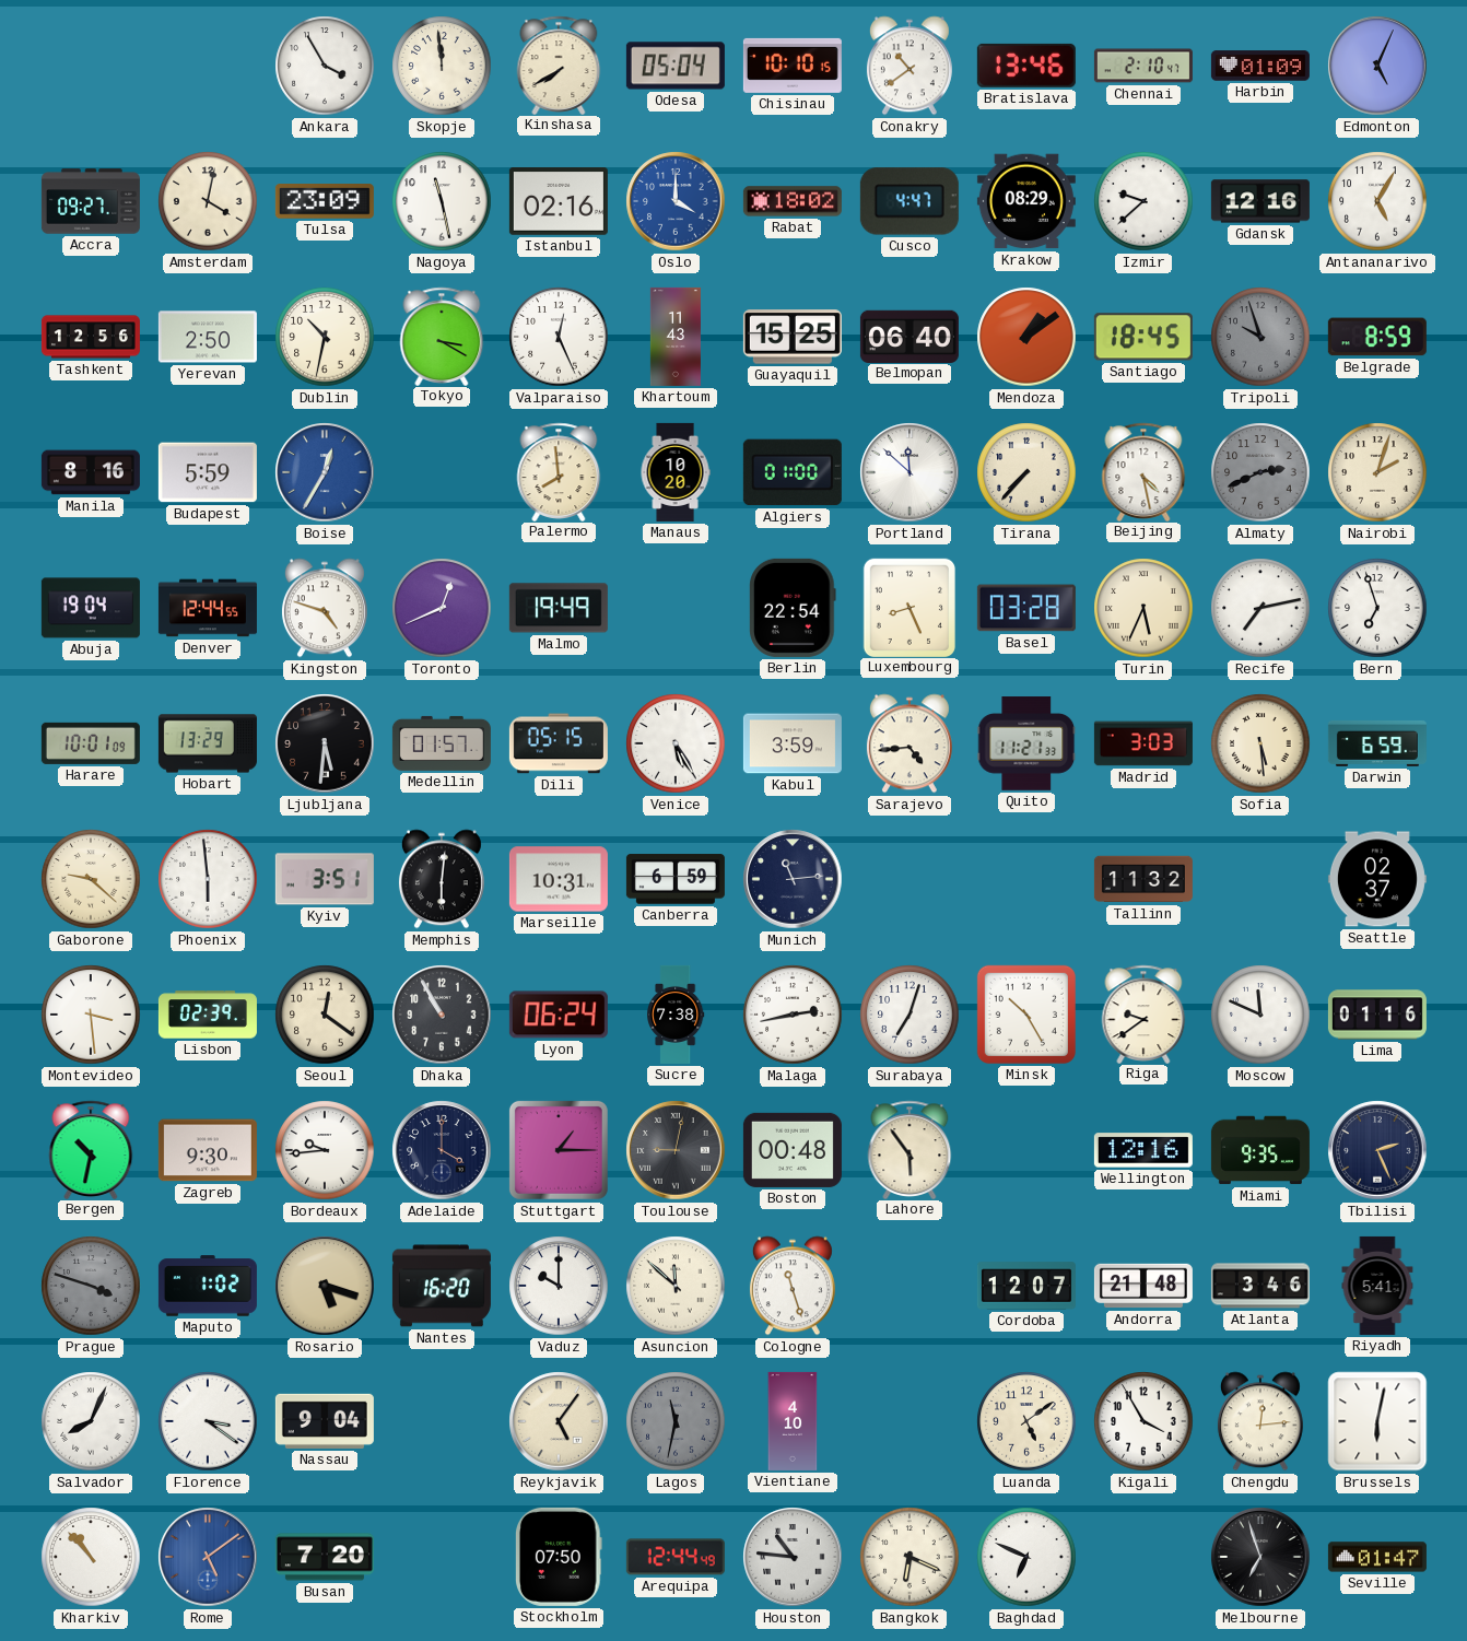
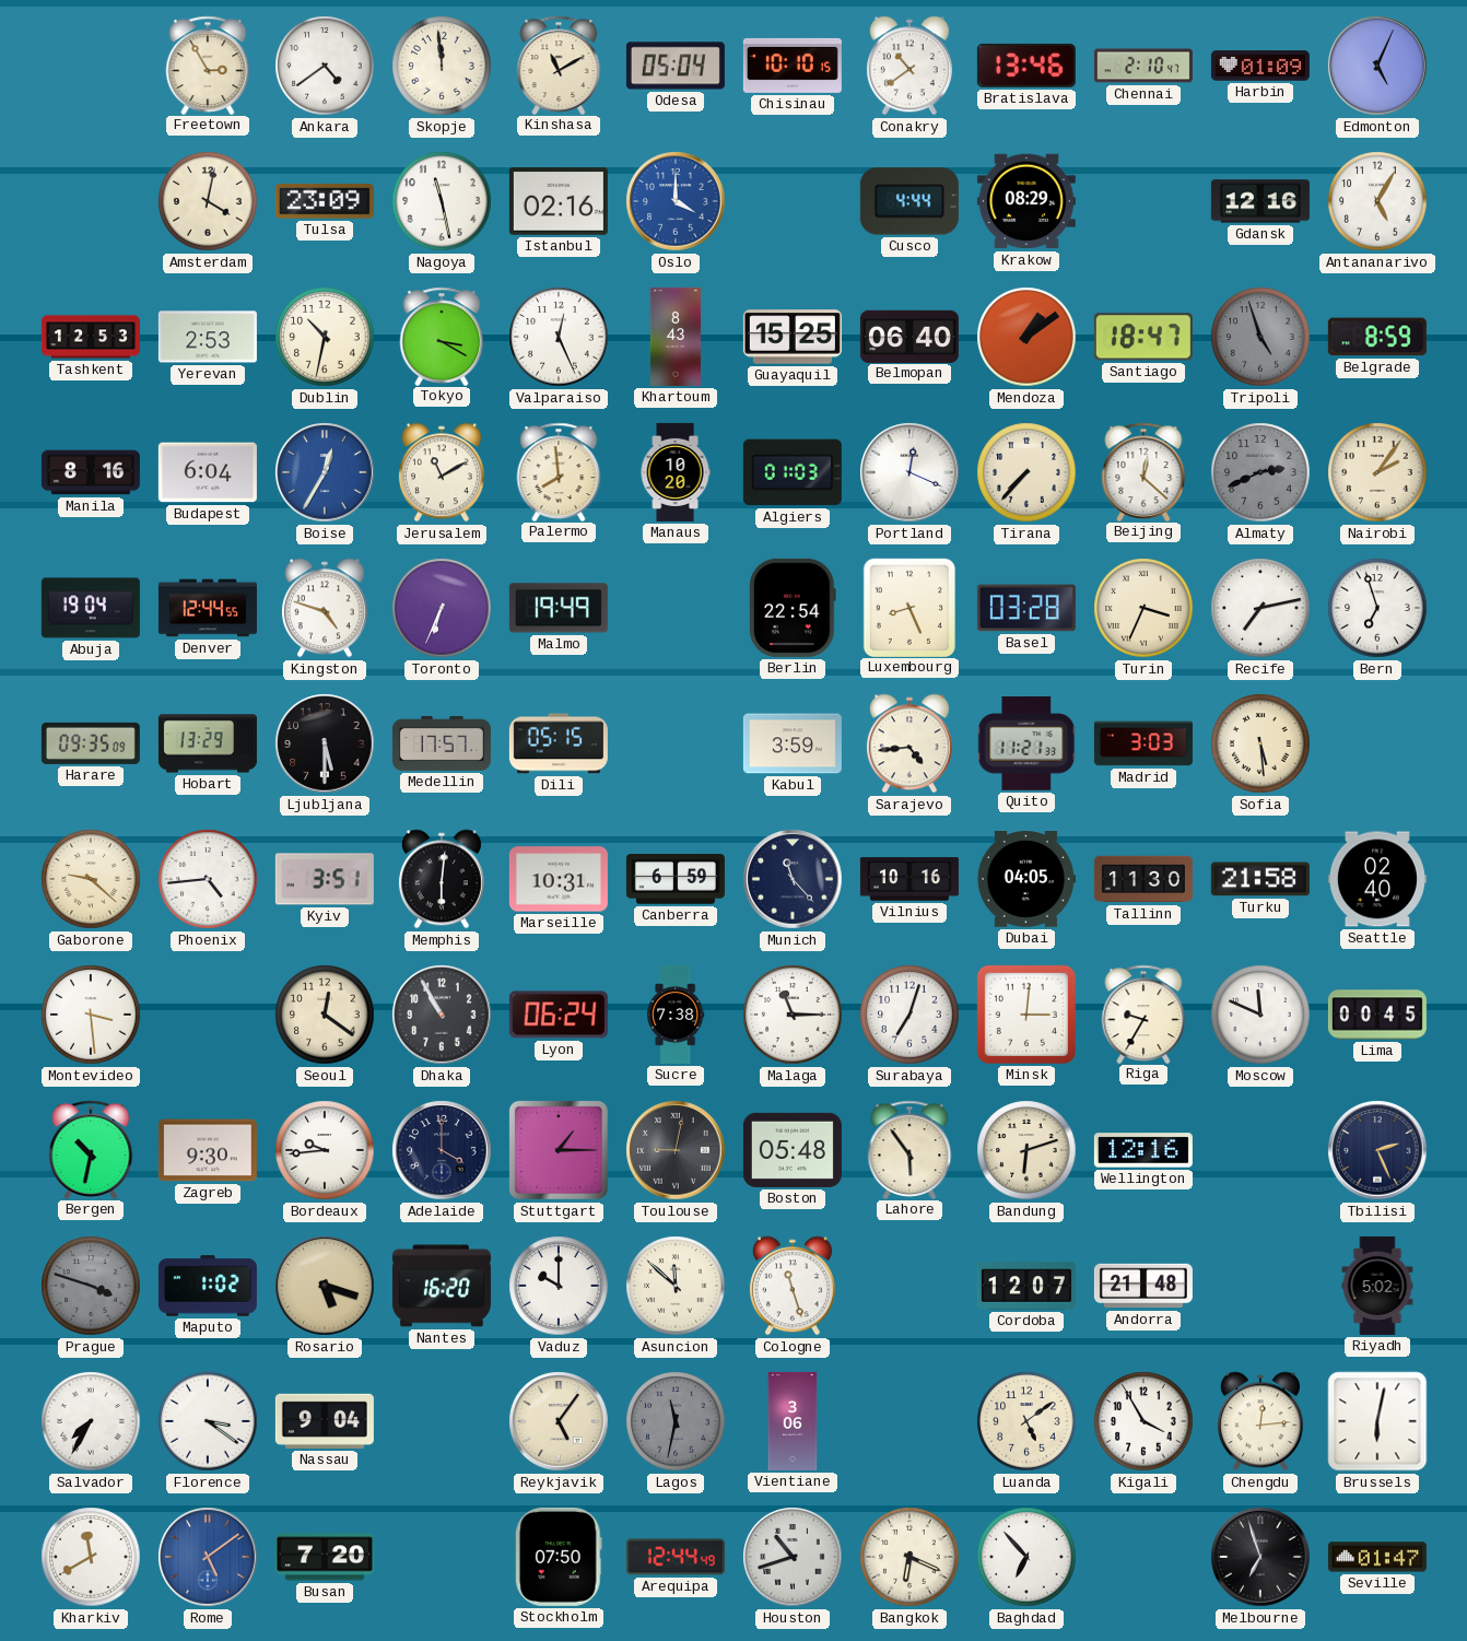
Freetown: none -> 2:55 (208, 65)
Ankara: 3:55 -> 4:39 (325, 66)
Kinshasa: 7:40 -> 11:10 (559, 65)
Accra: 09:27 -> none (91, 201)
Rabat: 18:02 -> none (793, 201)
Cusco: 4:47 -> 4:44 (909, 201)
Izmir: 9:38 -> none (1143, 201)
Tashkent: 12:56 -> 12:53 (91, 337)
Yerevan: 2:50 -> 2:53 (208, 337)
Khartoum: 11:43 -> 8:43 (676, 337)
Santiago: 18:45 -> 18:47 (1143, 337)
Tripoli: 9:57 -> 4:57 (1260, 337)
Budapest: 5:59 -> 6:04 (208, 472)
Jerusalem: none -> 11:10 (442, 472)
Algiers: 01:00 -> 01:03 (793, 472)
Portland: 11:52 -> 12:19 (909, 472)
Beijing: 4:28 -> 12:22 (1143, 471)
Nairobi: 2:03 -> 2:06 (1377, 472)
Toronto: 12:41 -> 6:34 (442, 608)
Turin: 5:34 -> 3:34 (1143, 608)
Harare: 10:01 -> 09:35 (91, 743)
Ljubljana: 5:31 -> 5:30 (325, 743)
Medellin: 01:57 -> 17:57 (442, 743)
Venice: 5:25 -> none (676, 743)
Darwin: 6:59 -> none (1377, 743)
Phoenix: 5:59 -> 4:44 (208, 879)
Munich: 11:14 -> 11:23 (793, 879)
Vilnius: none -> 10:16 (909, 879)
Dubai: none -> 04:05 (1026, 880)
Tallinn: 11:32 -> 11:30 (1143, 879)
Turku: none -> 21:58 (1260, 879)
Seattle: 02:37 -> 02:40 (1377, 879)
Lisbon: 02:39 -> none (208, 1015)
Malaga: 2:43 -> 11:15 (793, 1015)
Minsk: 10:25 -> 3:01 (1026, 1015)
Riga: 9:39 -> 9:35 (1143, 1013)
Lima: 01:16 -> 00:45 (1377, 1015)
Boston: 00:48 -> 05:48 (793, 1150)
Bandung: none -> 6:12 (1026, 1150)
Miami: 9:35 -> none (1260, 1150)
Atlanta: 3:46 -> none (1260, 1286)
Riyadh: 5:41 -> 5:02 (1377, 1286)
Salvador: 8:04 -> 7:35 (91, 1421)
Vientiane: 4:10 -> 3:06 (793, 1421)
Kharkiv: 10:53 -> 11:40 (91, 1557)
Houston: 10:46 -> 10:42 (793, 1557)
Baghdad: 6:49 -> 6:53 (1026, 1557)
